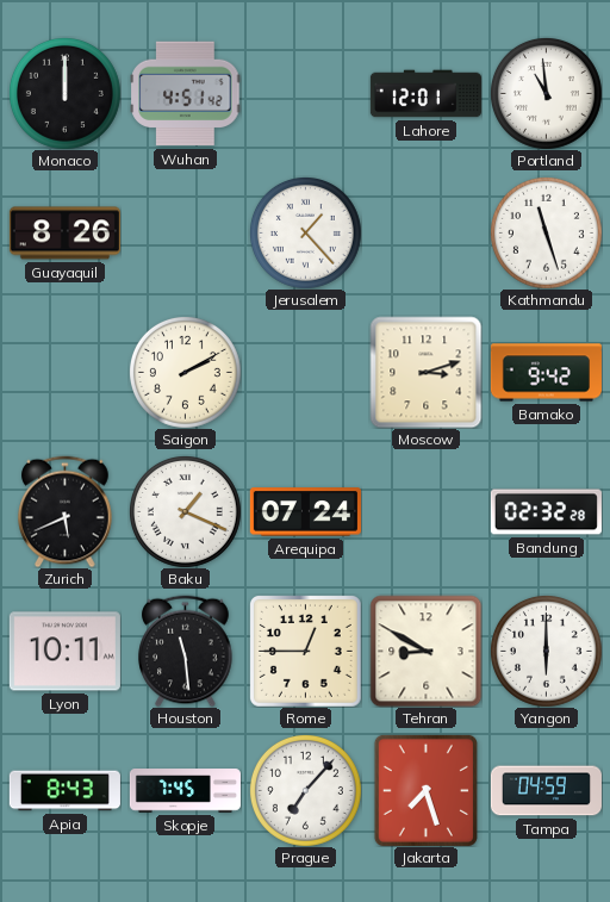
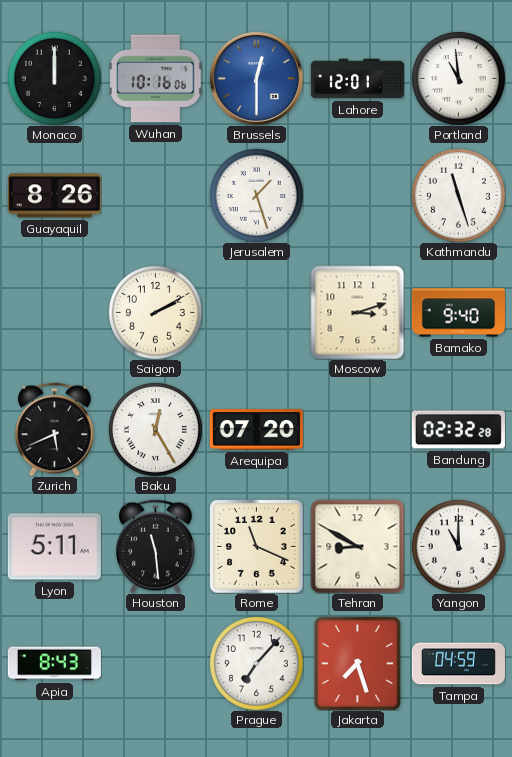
Wuhan: 4:51 -> 10:16 (155, 79)
Brussels: none -> 12:30 (256, 78)
Jerusalem: 1:23 -> 1:27 (256, 195)
Bamako: 9:42 -> 9:40 (458, 313)
Baku: 1:19 -> 12:25 (155, 429)
Arequipa: 07:24 -> 07:20 (256, 430)
Lyon: 10:11 -> 5:11 (54, 547)
Rome: 12:45 -> 11:19 (256, 546)
Yangon: 6:00 -> 11:00 (458, 546)
Skopje: 7:45 -> none (185, 791)
